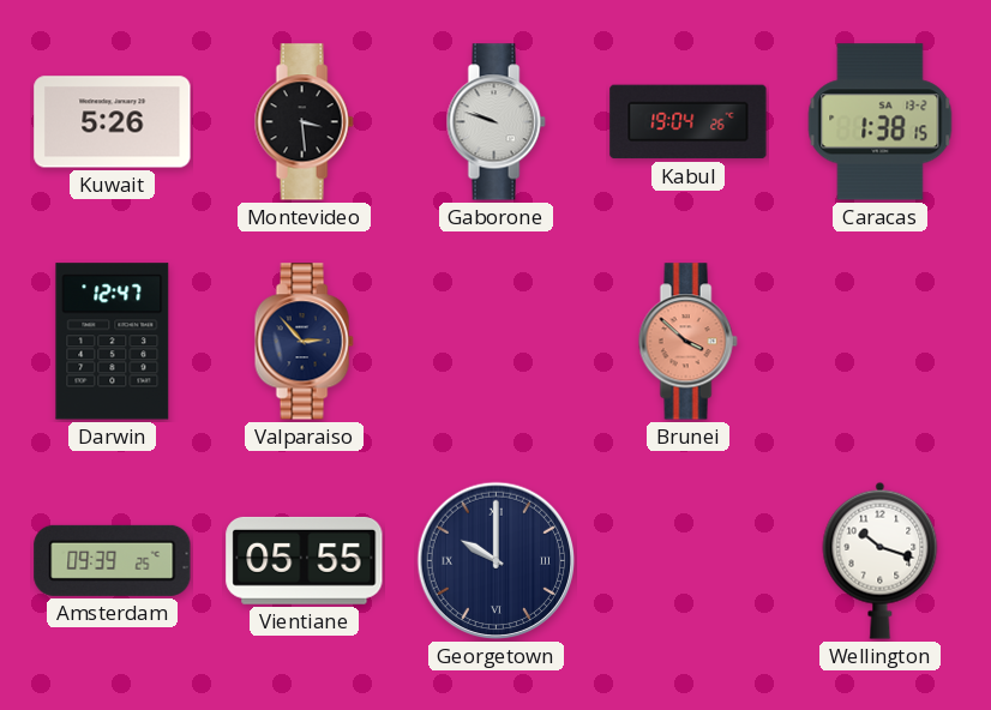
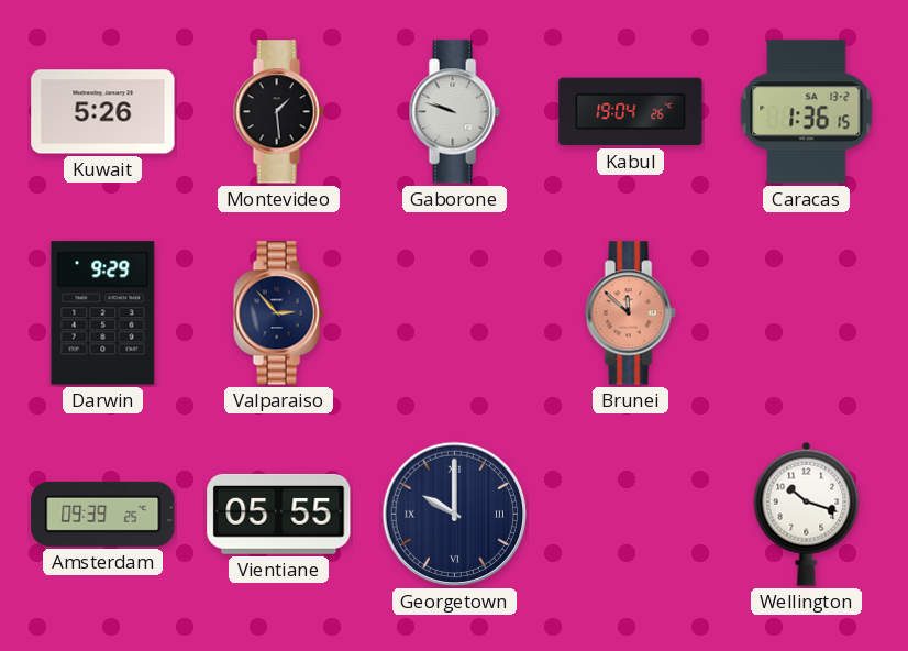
Montevideo: 3:29 -> 1:29 (278, 112)
Caracas: 1:38 -> 1:36 (807, 112)
Darwin: 12:47 -> 9:29 (103, 313)
Brunei: 3:52 -> 11:52 (630, 313)
